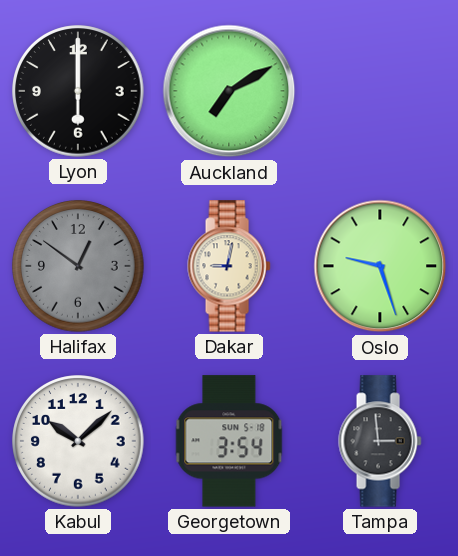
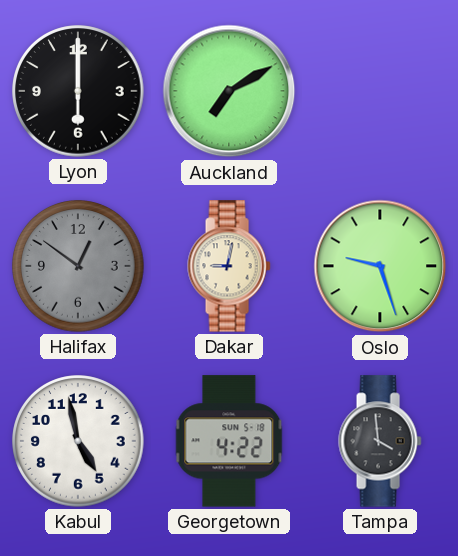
Kabul: 10:08 -> 4:58 (78, 441)
Georgetown: 3:54 -> 4:22 (229, 441)
Tampa: 2:59 -> 3:59 (380, 441)
